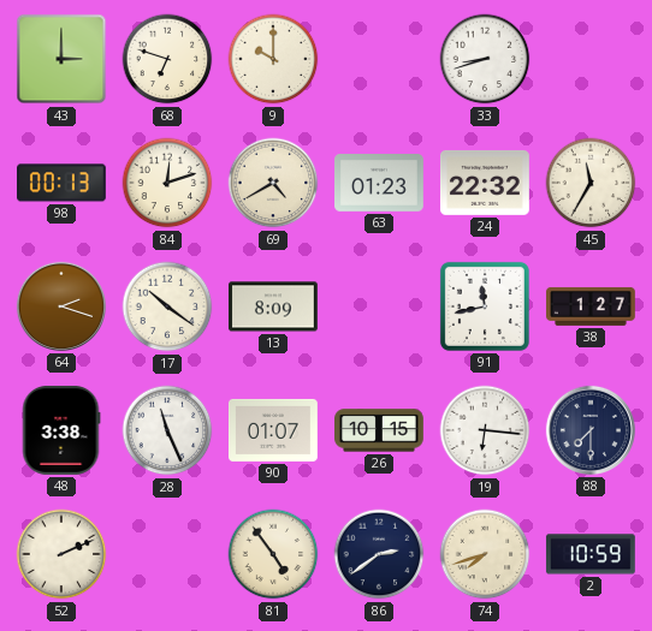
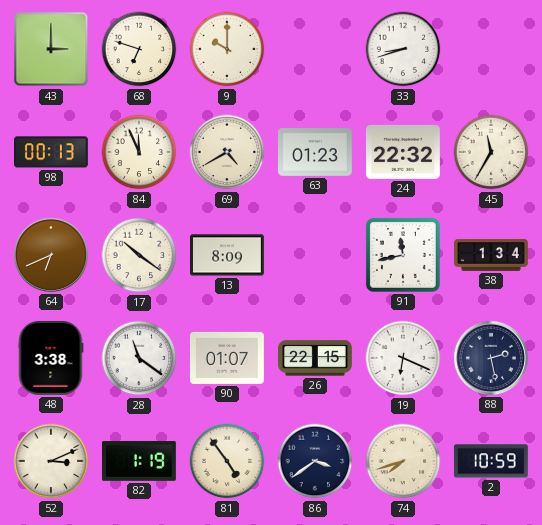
84: 12:12 -> 11:56 (139, 152)
64: 2:18 -> 6:41 (51, 255)
38: 1:27 -> 1:34 (492, 255)
28: 11:26 -> 11:21 (139, 358)
26: 10:15 -> 22:15 (316, 358)
19: 6:16 -> 6:19 (403, 358)
88: 7:30 -> 2:28 (491, 358)
52: 2:11 -> 3:11 (51, 461)
82: none -> 1:19 (140, 461)
86: 2:39 -> 3:39 (315, 461)
